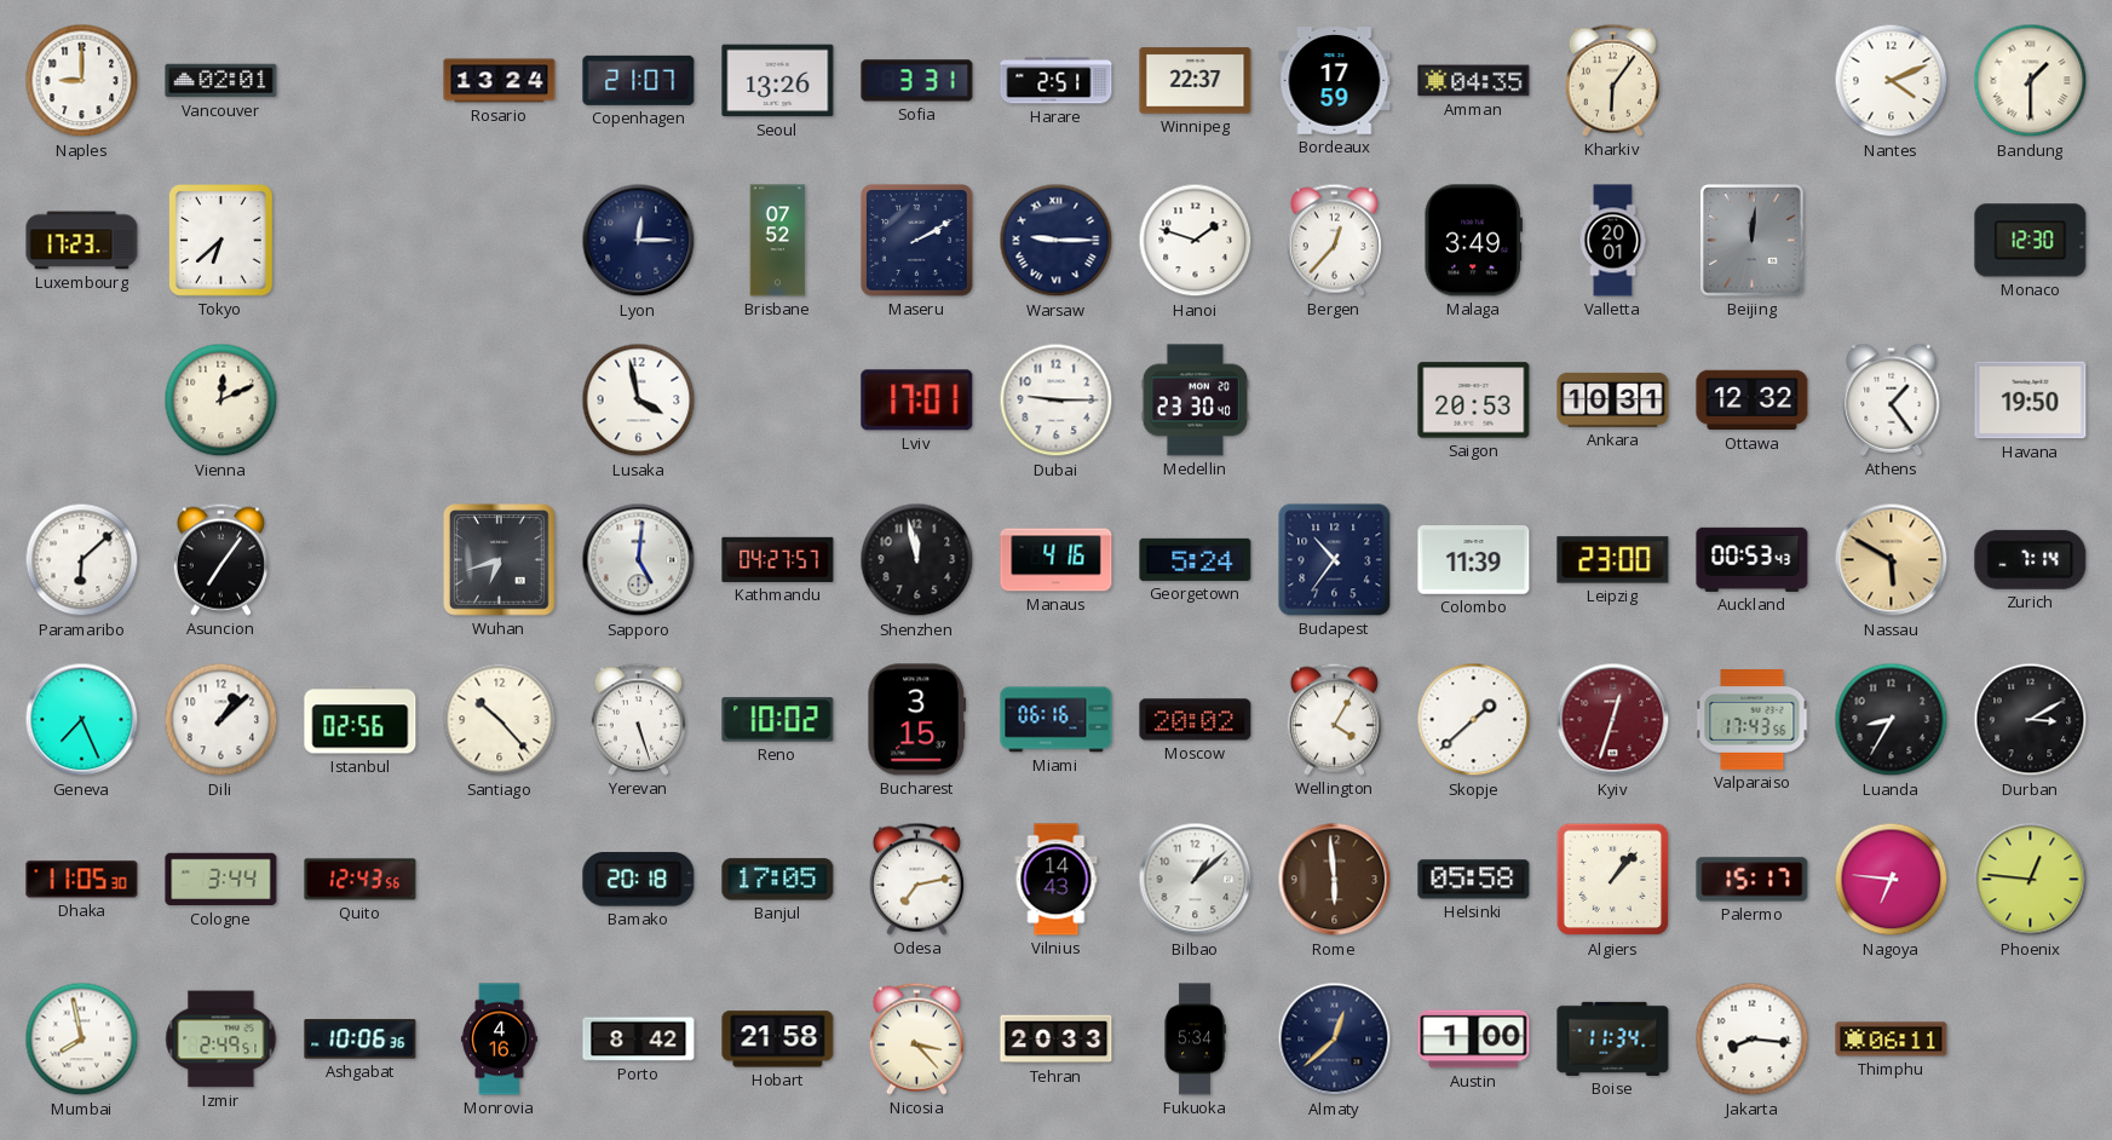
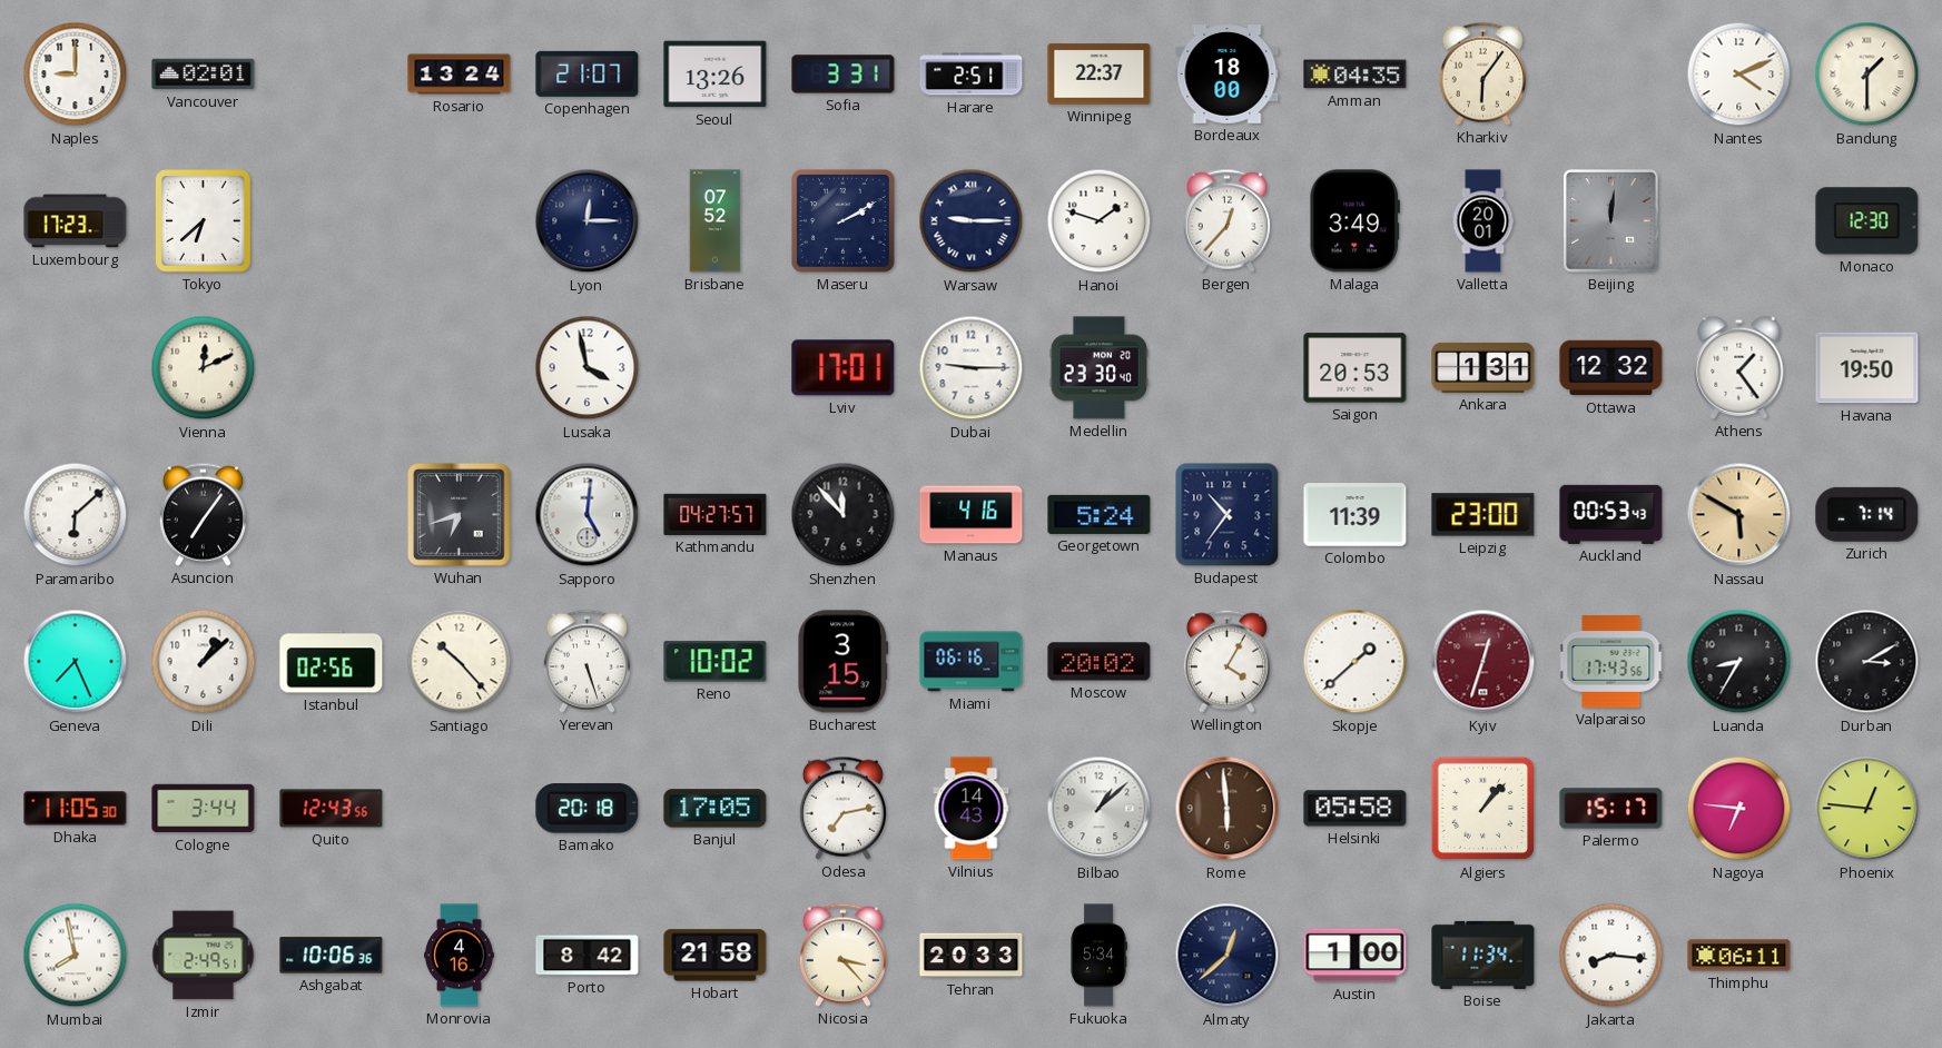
Bordeaux: 17:59 -> 18:00 (1228, 75)
Ankara: 10:31 -> 1:31 (1483, 367)
Shenzhen: 11:58 -> 11:53 (844, 515)
